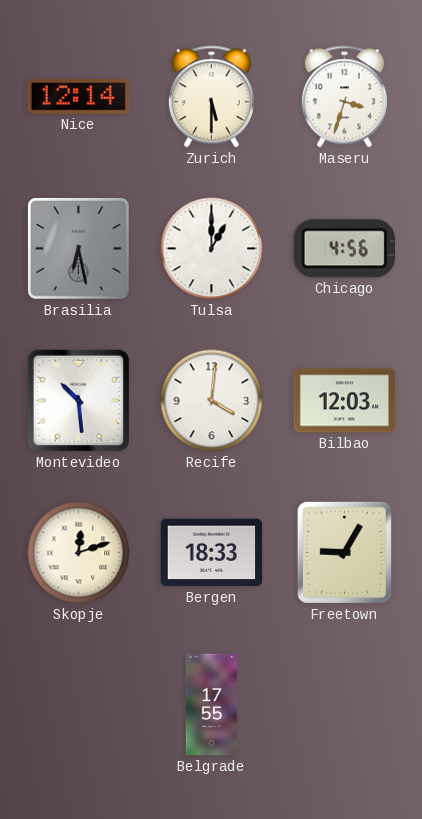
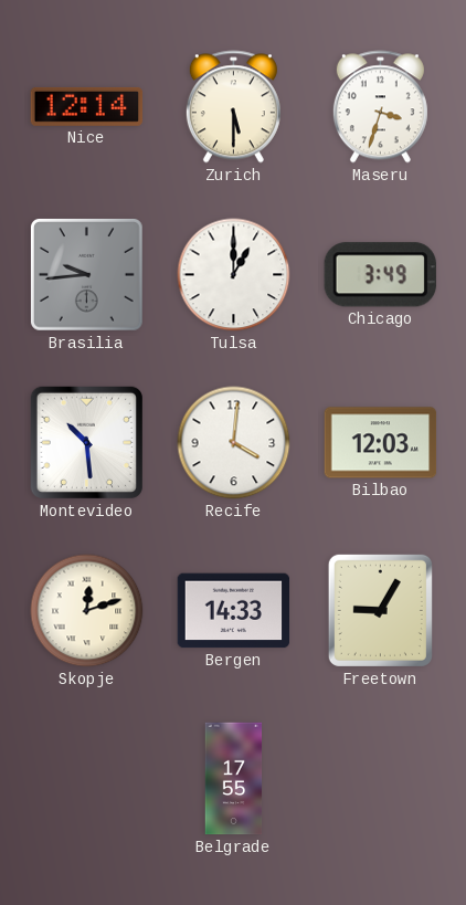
Brasilia: 6:28 -> 9:44 (86, 274)
Chicago: 4:56 -> 3:49 (380, 275)
Bergen: 18:33 -> 14:33 (234, 611)
